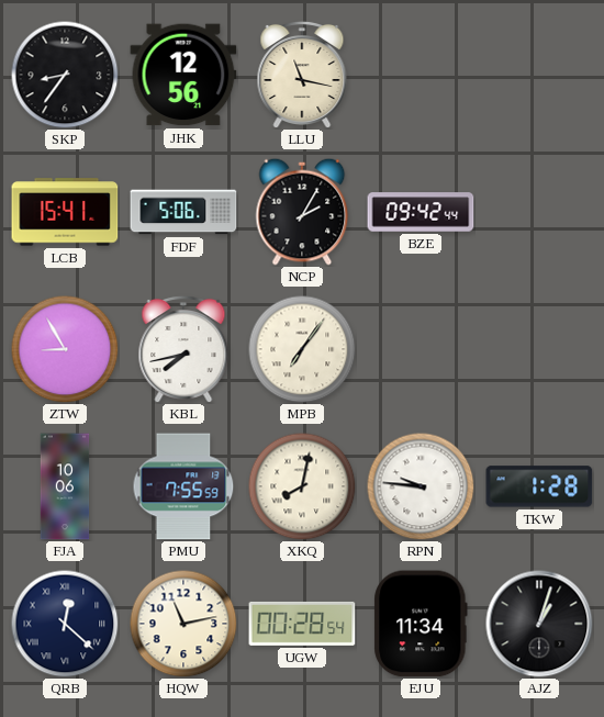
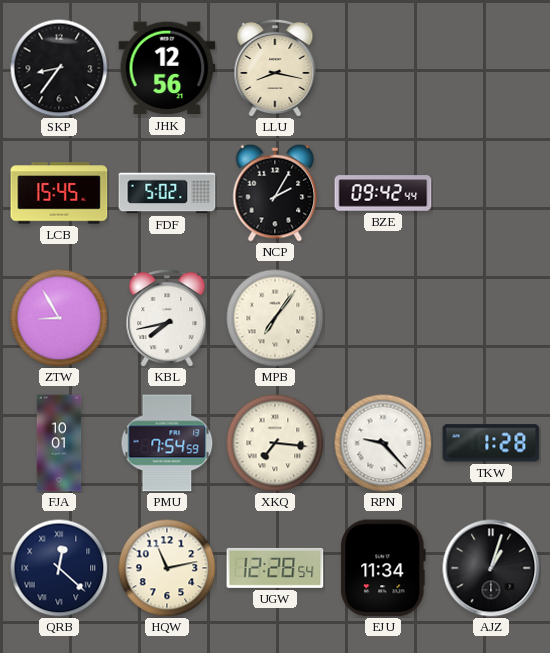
LLU: 11:17 -> 8:17 (275, 67)
LCB: 15:41 -> 15:45 (59, 193)
FDF: 5:06 -> 5:02 (167, 193)
FJA: 10:06 -> 10:01 (59, 443)
PMU: 7:55 -> 7:54 (167, 443)
XKQ: 8:02 -> 7:16 (275, 443)
RPN: 9:46 -> 9:23 (383, 443)
UGW: 00:28 -> 12:28 (275, 568)
